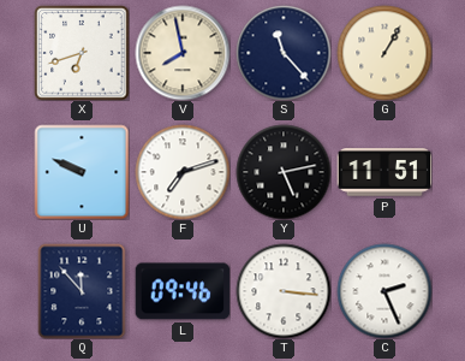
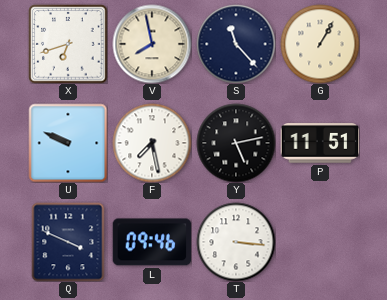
F: 7:12 -> 7:28 (152, 143)
Q: 11:53 -> 3:49 (68, 242)
C: 2:26 -> none (384, 291)
